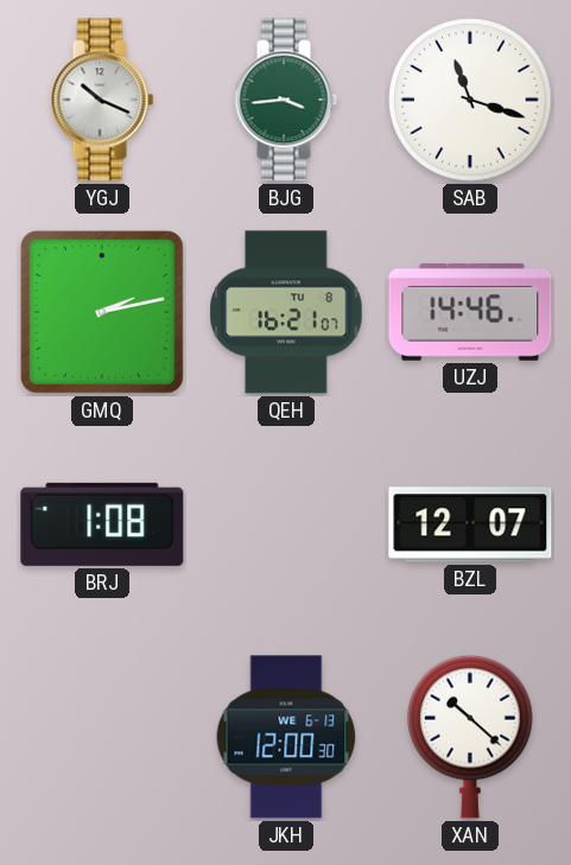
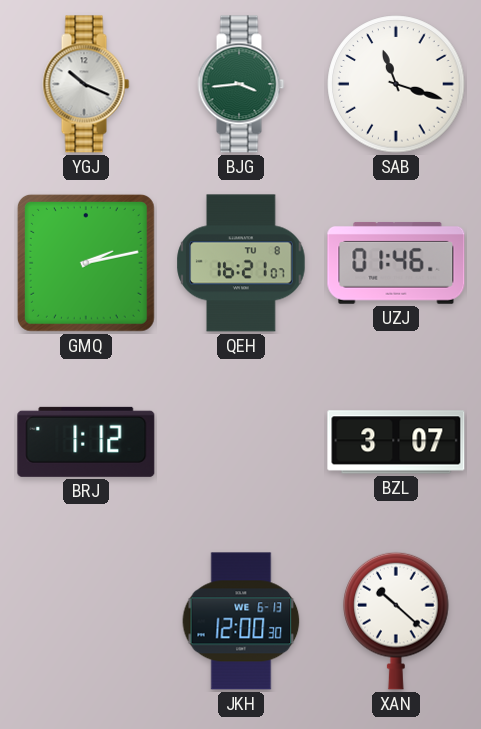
UZJ: 14:46 -> 01:46 (396, 263)
BRJ: 1:08 -> 1:12 (86, 442)
BZL: 12:07 -> 3:07 (396, 442)
